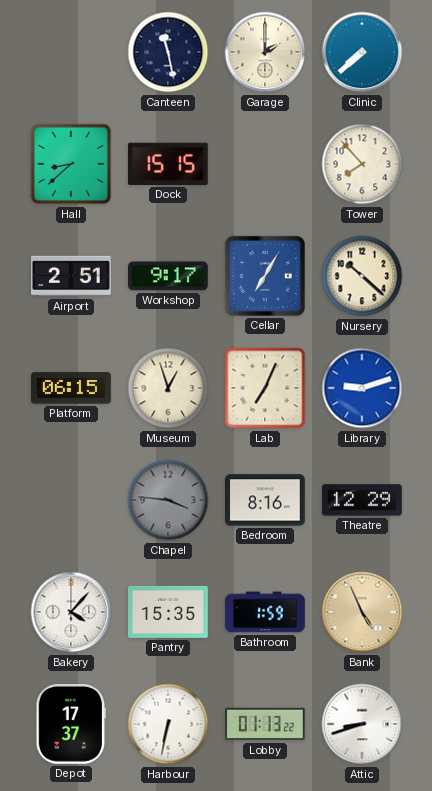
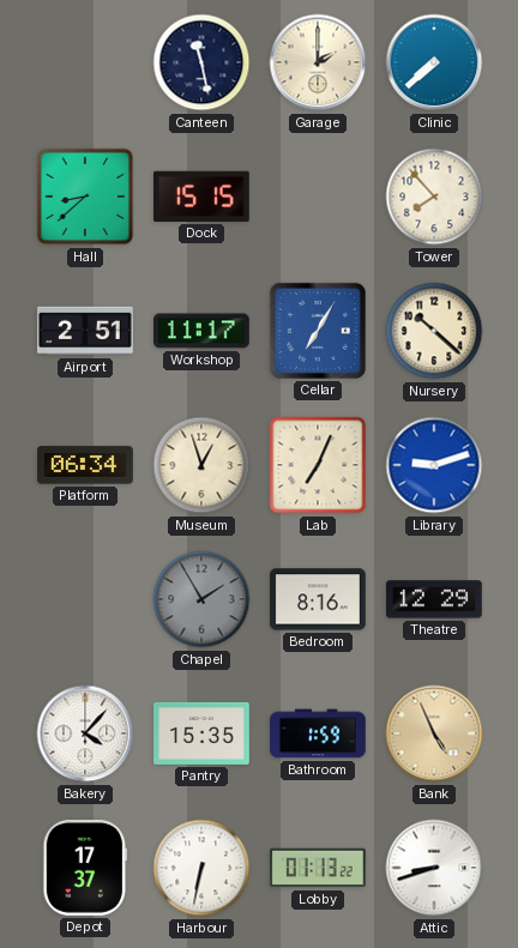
Workshop: 9:17 -> 11:17 (203, 331)
Platform: 06:15 -> 06:34 (86, 465)
Chapel: 3:46 -> 1:55 (201, 599)
